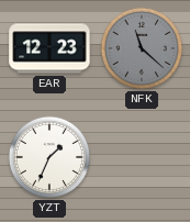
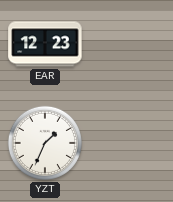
NFK: 11:22 -> none (142, 48)
